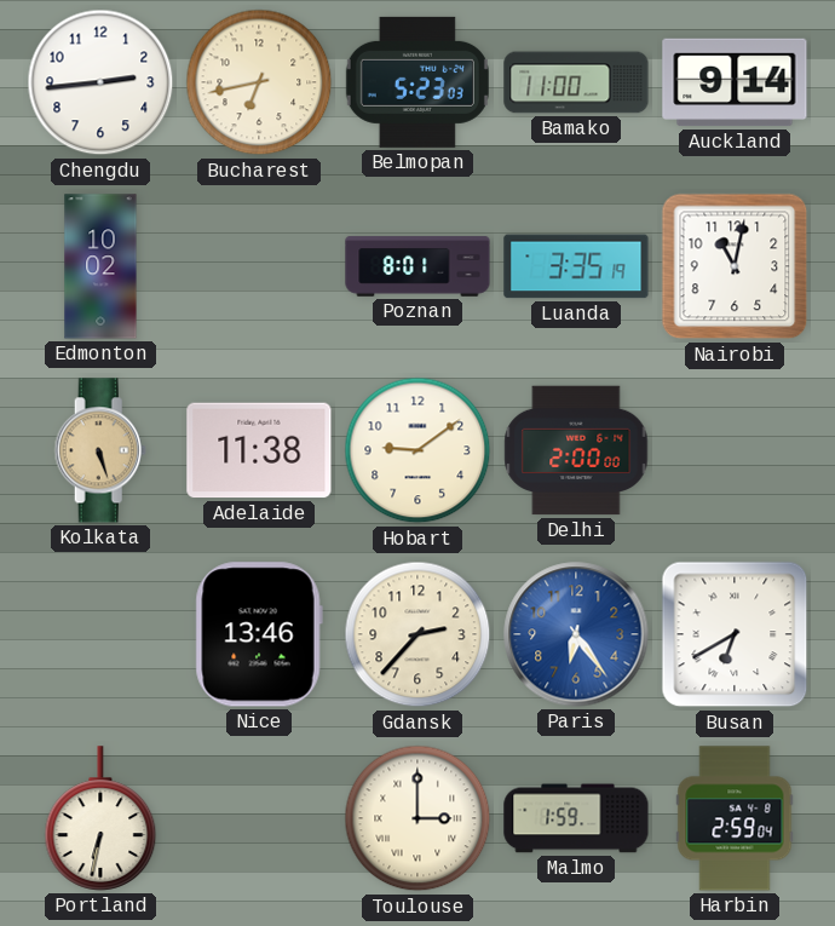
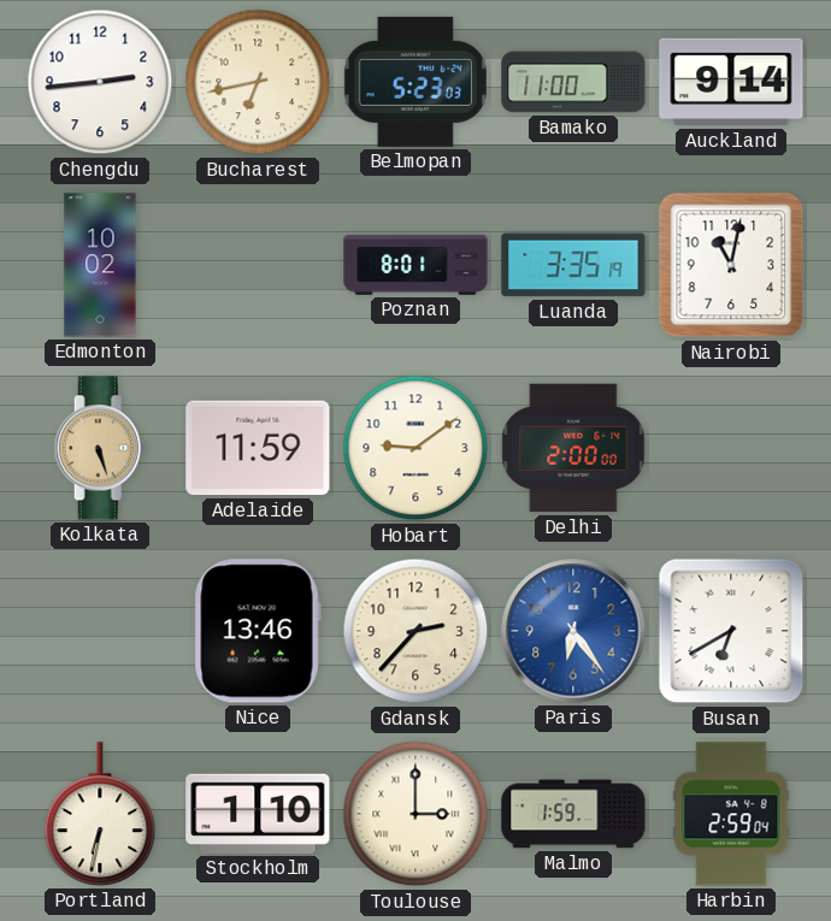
Adelaide: 11:38 -> 11:59 (258, 448)
Stockholm: none -> 1:10 (258, 814)
